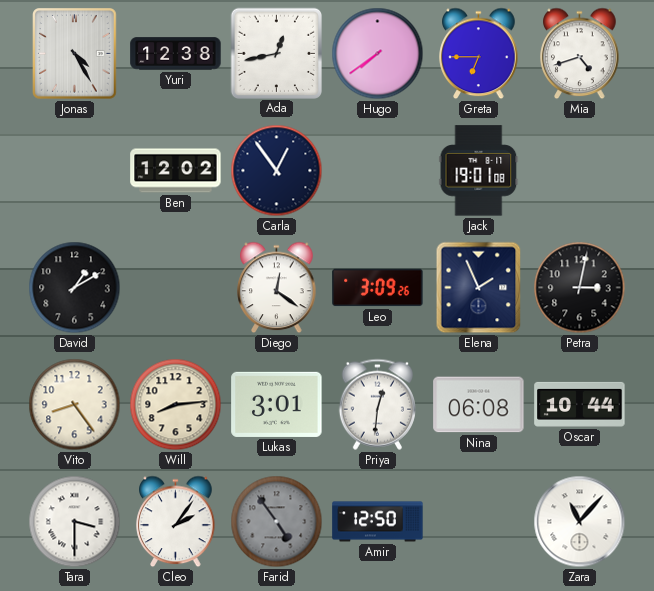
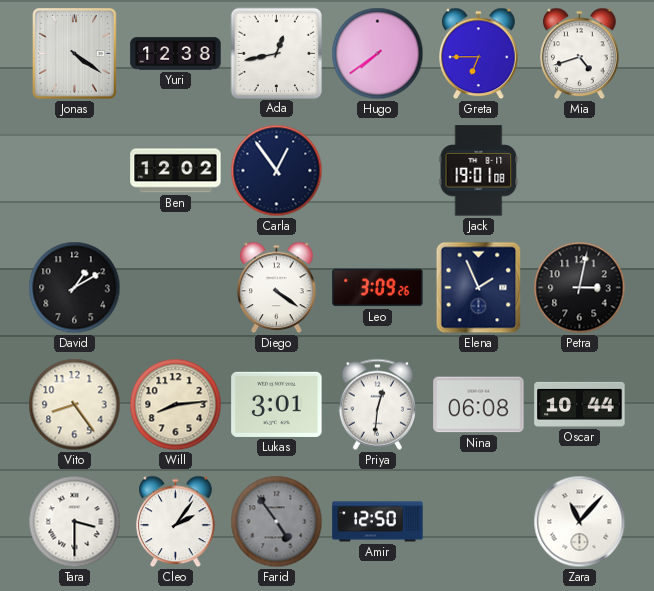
Jonas: 4:25 -> 4:21 (75, 54)
Diego: 12:21 -> 4:21 (277, 288)
